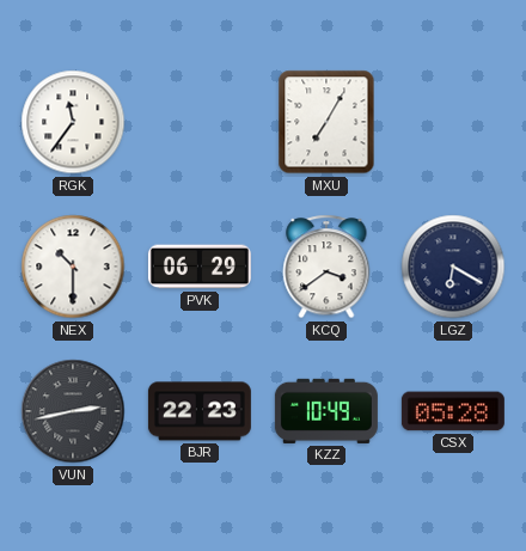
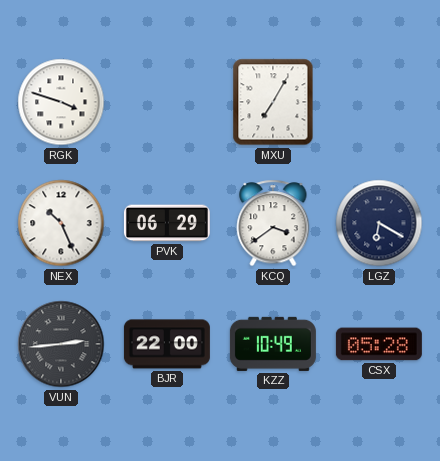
RGK: 11:36 -> 3:48 (61, 102)
NEX: 10:30 -> 10:26 (61, 223)
VUN: 2:43 -> 2:44 (61, 344)
BJR: 22:23 -> 22:00 (167, 344)
